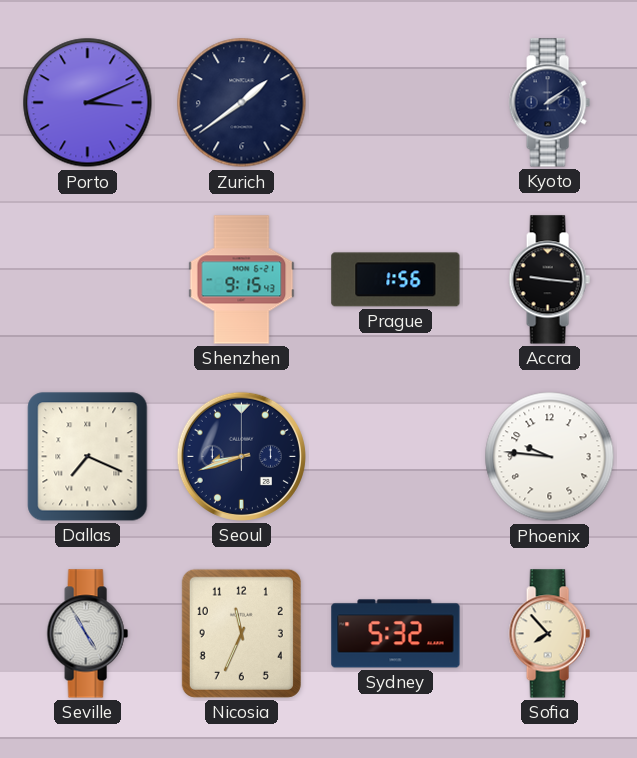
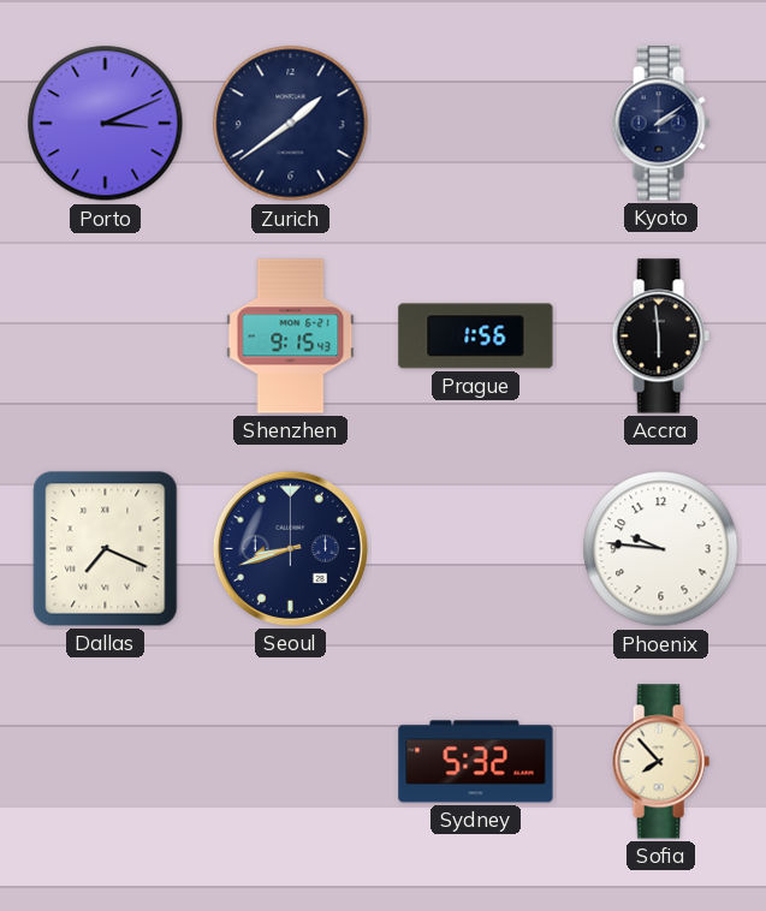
Accra: 9:16 -> 5:59 (660, 337)
Seville: 4:55 -> none (87, 634)
Nicosia: 11:34 -> none (241, 633)
